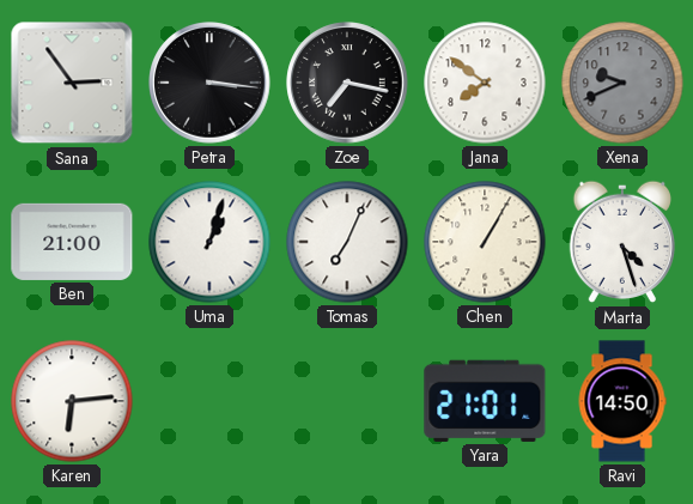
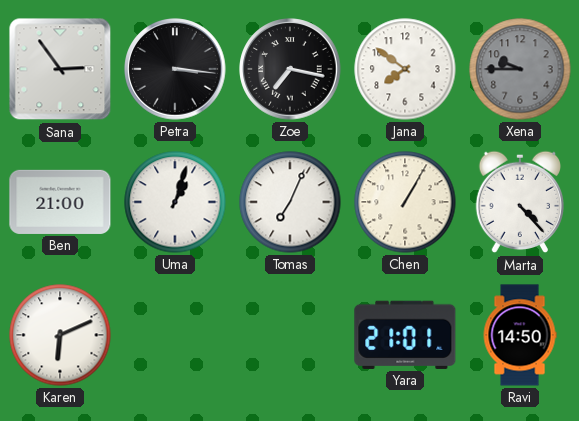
Xena: 9:41 -> 9:45 (520, 69)
Marta: 4:27 -> 4:23 (519, 202)
Karen: 6:14 -> 6:11 (60, 335)
